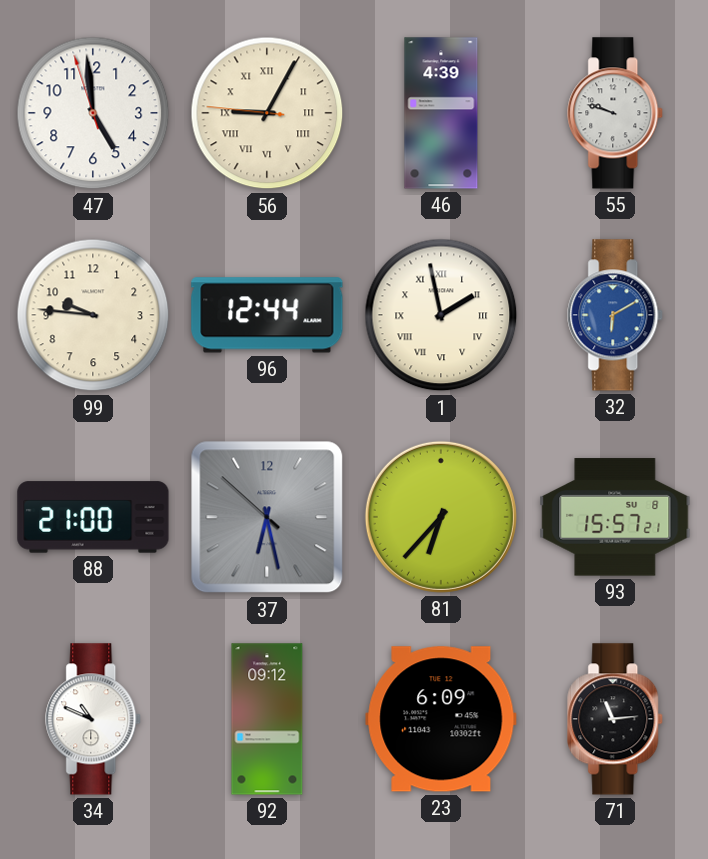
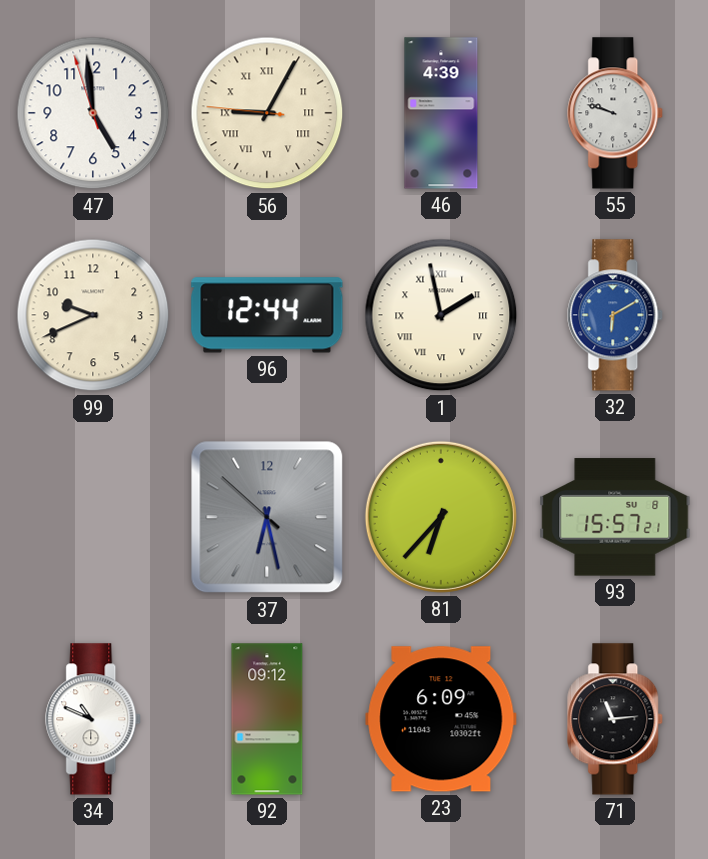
99: 9:46 -> 9:41 (93, 315)
88: 21:00 -> none (93, 517)
